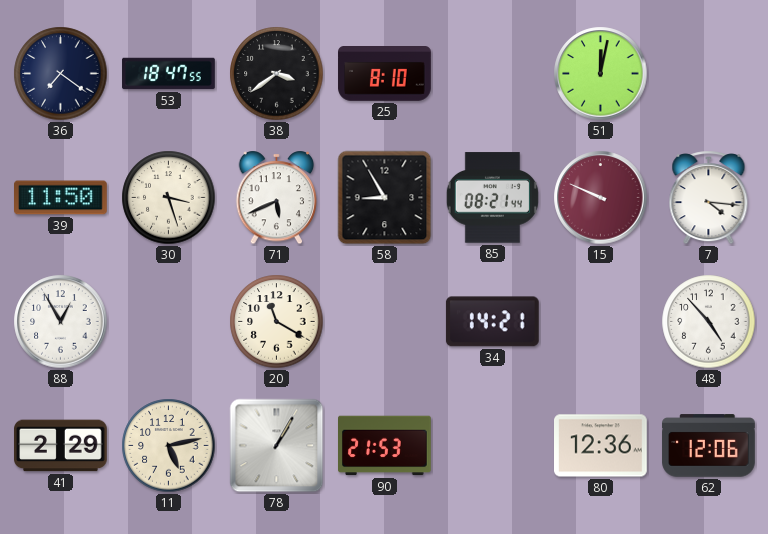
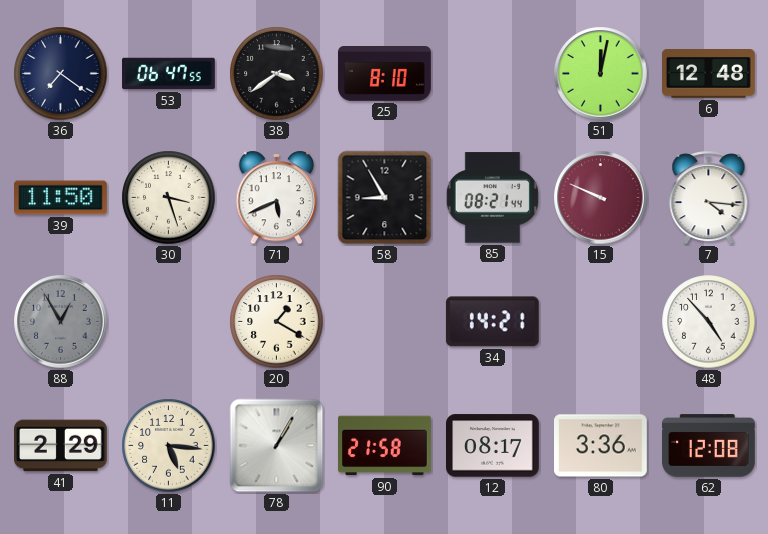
53: 18:47 -> 06:47 (169, 74)
6: none -> 12:48 (709, 74)
88 dial: white -> grey (61, 322)
20: 11:20 -> 1:20 (277, 322)
11: 5:13 -> 5:16 (169, 446)
90: 21:53 -> 21:58 (385, 446)
12: none -> 08:17 (493, 446)
80: 12:36 -> 3:36 (601, 446)
62: 12:06 -> 12:08 (709, 446)
